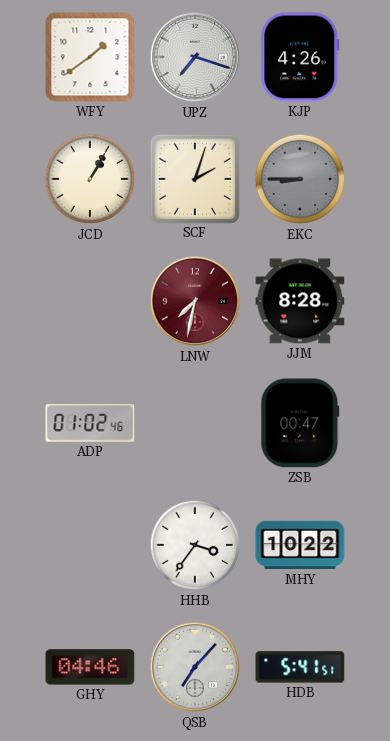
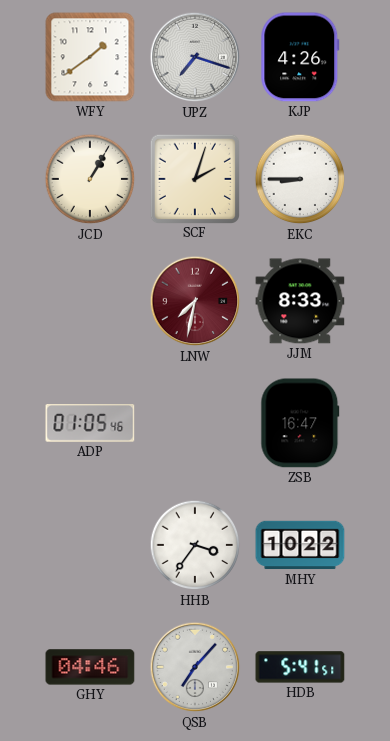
EKC dial: grey -> white (300, 179)
JJM: 8:28 -> 8:33 (300, 301)
ADP: 01:02 -> 01:05 (90, 424)
ZSB: 00:47 -> 16:47 (300, 423)
